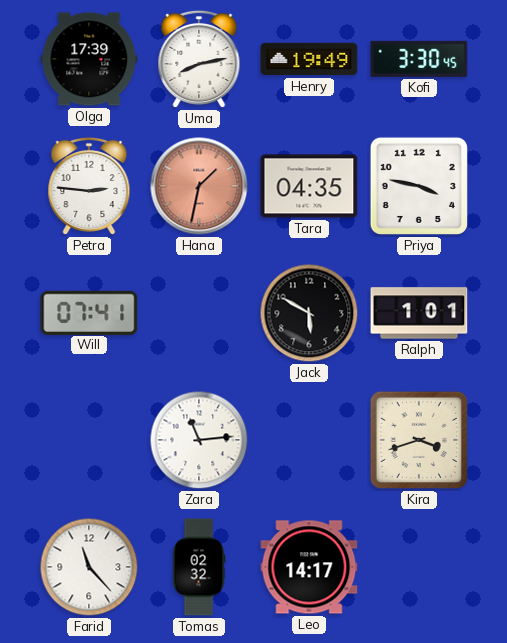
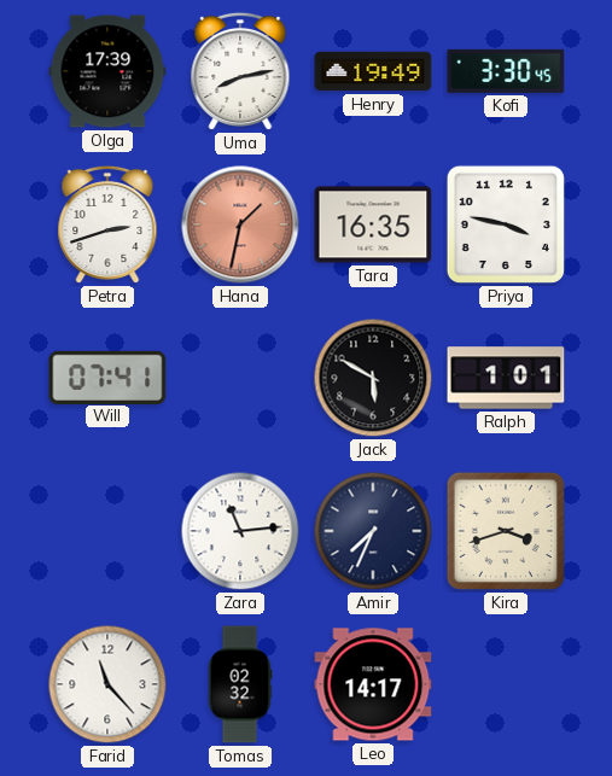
Petra: 2:46 -> 2:42 (107, 224)
Tara: 04:35 -> 16:35 (373, 224)
Amir: none -> 7:34 (373, 531)
